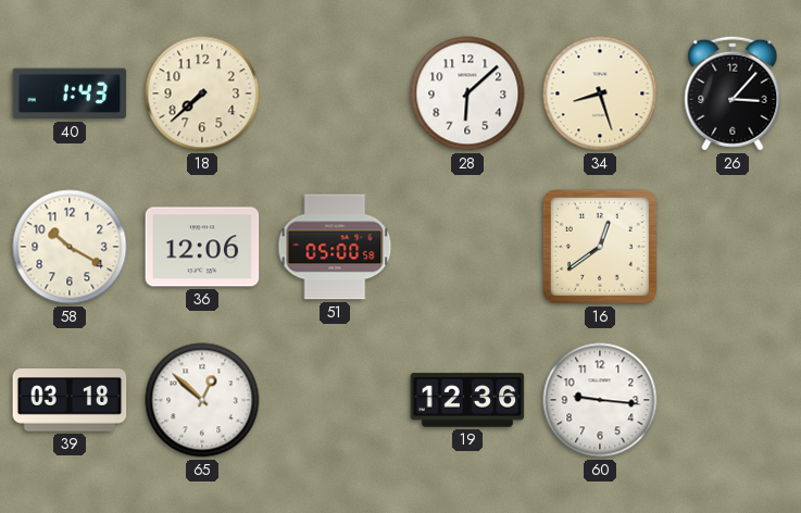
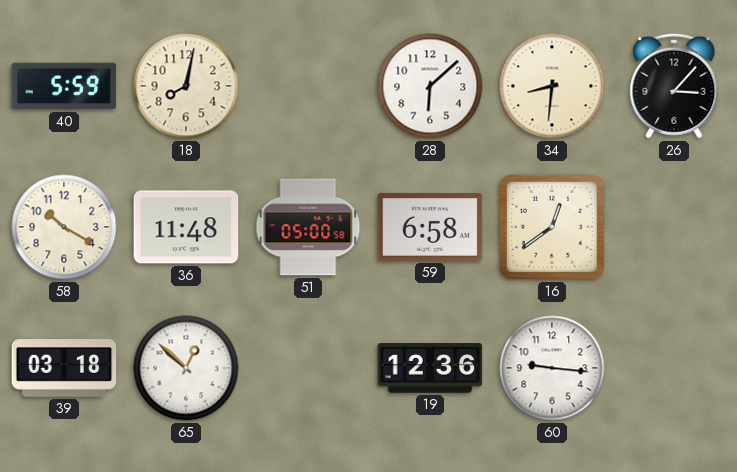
40: 1:43 -> 5:59 (64, 86)
18: 7:38 -> 8:02 (186, 86)
34: 8:27 -> 8:31 (552, 86)
36: 12:06 -> 11:48 (186, 227)
59: none -> 6:58 (430, 228)
